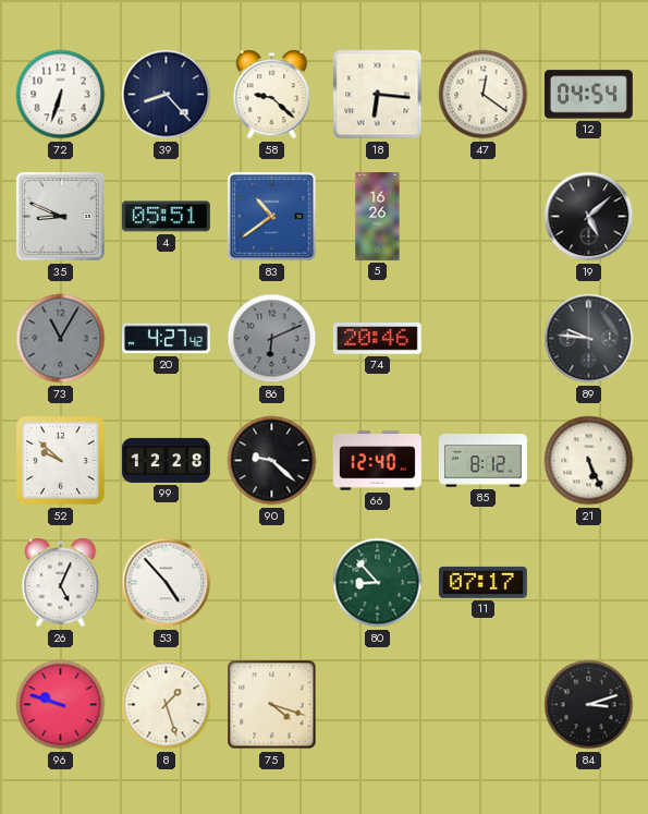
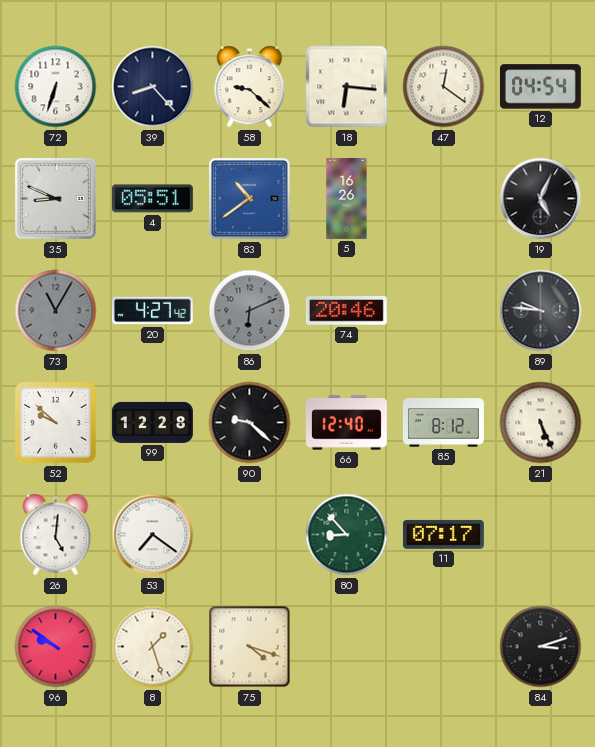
19: 5:08 -> 5:04 (541, 199)
26: 5:04 -> 5:01 (56, 535)
53: 4:53 -> 7:21 (153, 535)
96: 9:48 -> 9:51 (56, 647)
